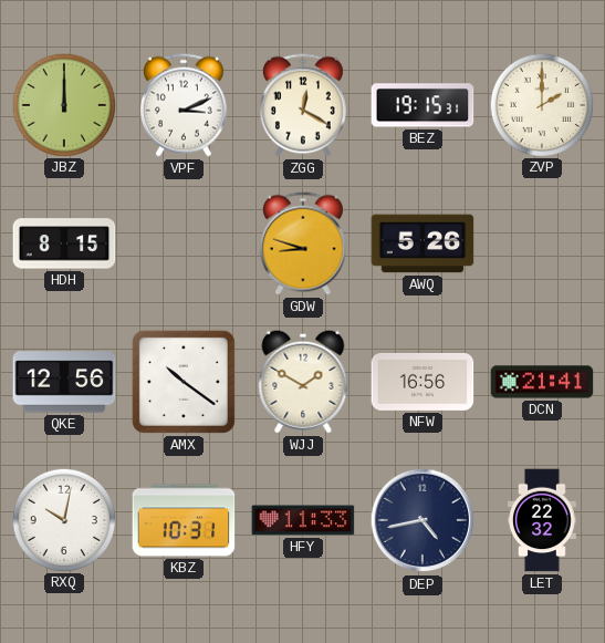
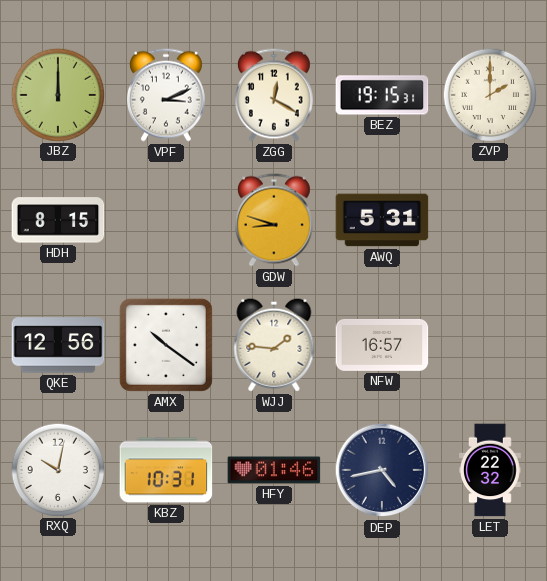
AWQ: 5:26 -> 5:31 (382, 220)
WJJ: 1:50 -> 1:46 (274, 345)
NFW: 16:56 -> 16:57 (382, 345)
DCN: 21:41 -> none (542, 382)
HFY: 11:33 -> 01:46 (274, 470)
